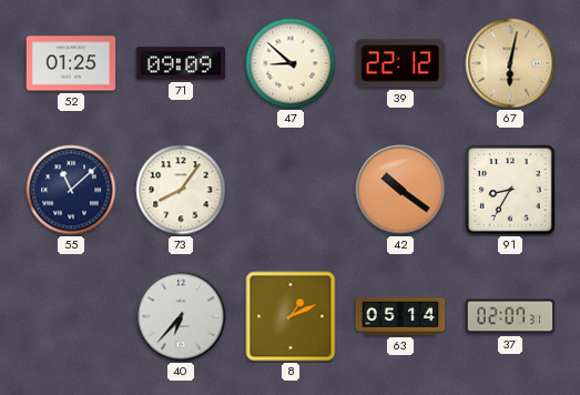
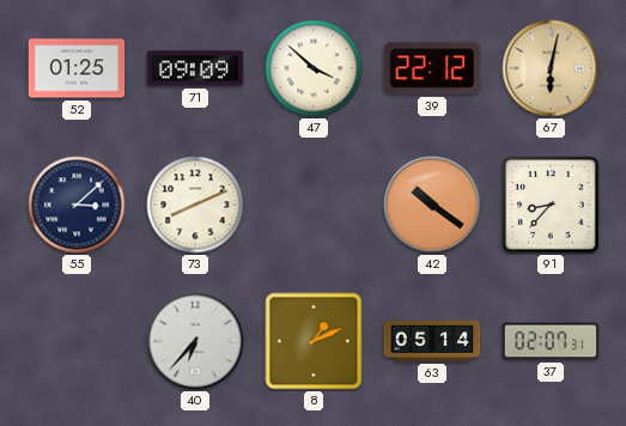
47: 8:52 -> 3:52 (314, 68)
55: 11:08 -> 3:08 (77, 205)
73: 8:06 -> 8:11 (195, 205)
91: 8:35 -> 8:37 (551, 205)
